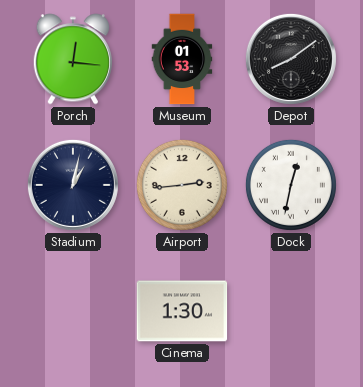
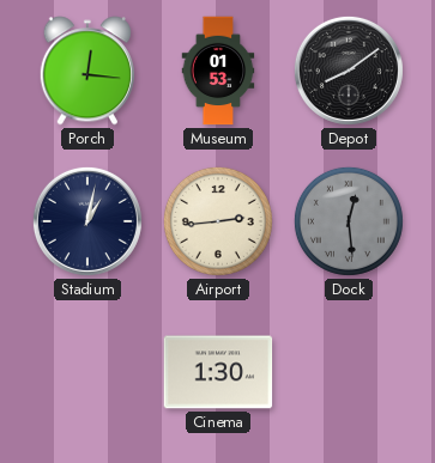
Dock: 12:32 -> 12:29 (349, 221)
Dock dial: white -> grey (349, 221)
